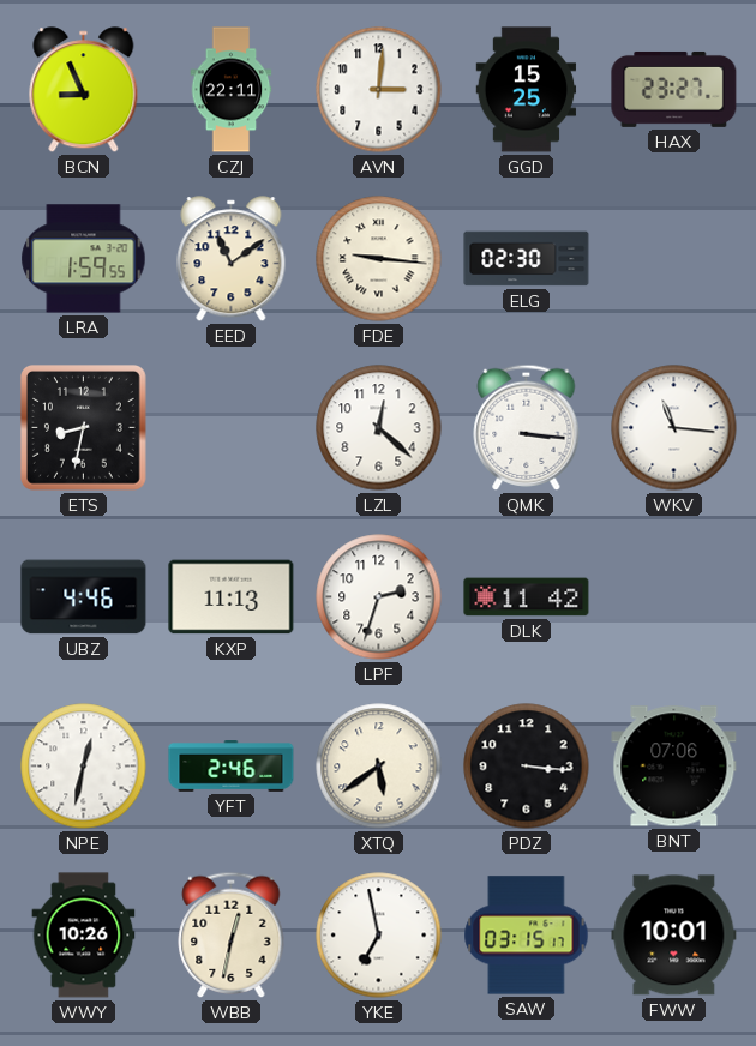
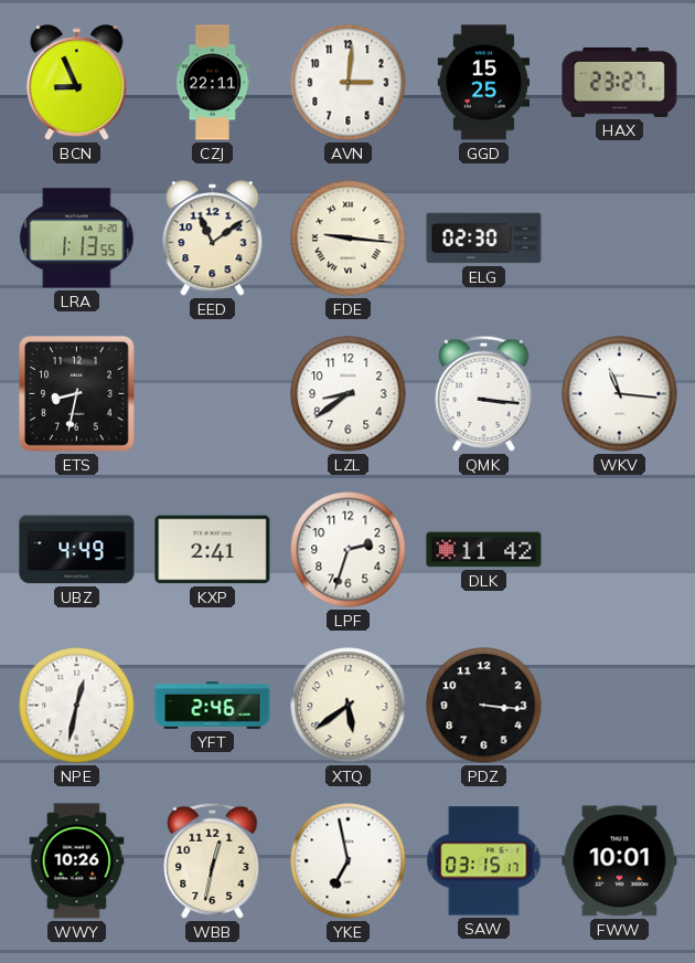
LRA: 1:59 -> 1:13 (77, 239)
LZL: 12:22 -> 8:39 (349, 394)
UBZ: 4:46 -> 4:49 (77, 550)
KXP: 11:13 -> 2:41 (213, 550)
BNT: 07:06 -> none (674, 767)
